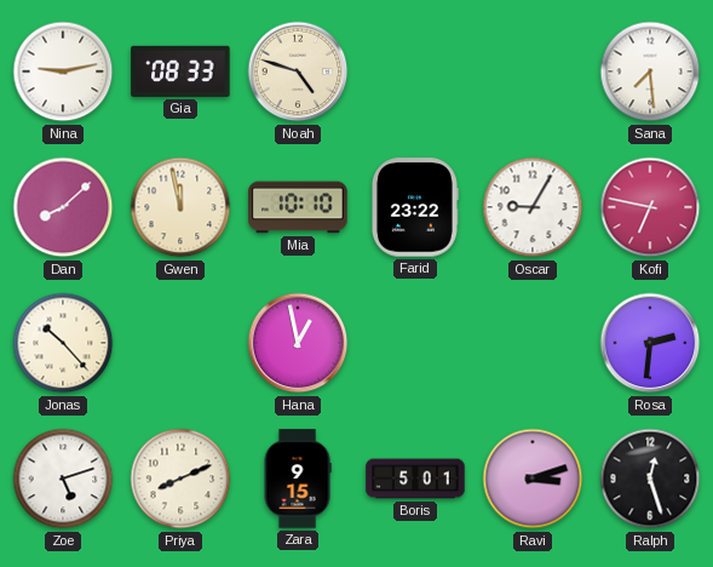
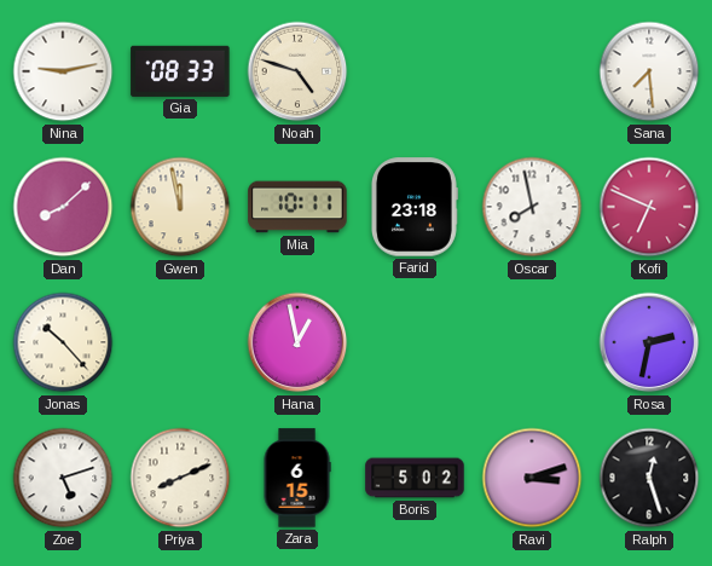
Mia: 10:10 -> 10:11 (297, 207)
Farid: 23:22 -> 23:18 (413, 207)
Oscar: 9:05 -> 7:58 (532, 207)
Kofi: 6:47 -> 6:49 (649, 207)
Rosa: 2:31 -> 2:32 (649, 342)
Zara: 9:15 -> 6:15 (297, 478)
Boris: 5:01 -> 5:02 (415, 478)
